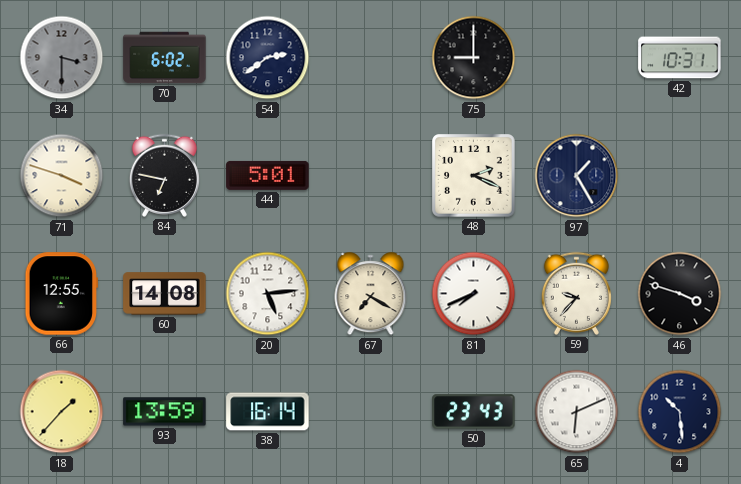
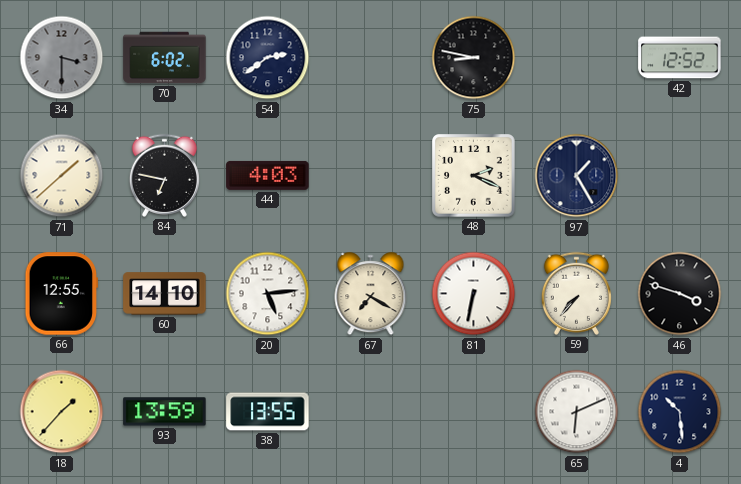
75: 9:00 -> 8:47 (474, 58)
42: 10:31 -> 12:52 (680, 58)
71: 3:48 -> 1:38 (62, 176)
44: 5:01 -> 4:03 (268, 175)
60: 14:08 -> 14:10 (165, 294)
81: 7:41 -> 6:32 (474, 294)
59: 9:37 -> 7:37 (576, 293)
38: 16:14 -> 13:55 (268, 412)
50: 23:43 -> none (474, 412)
